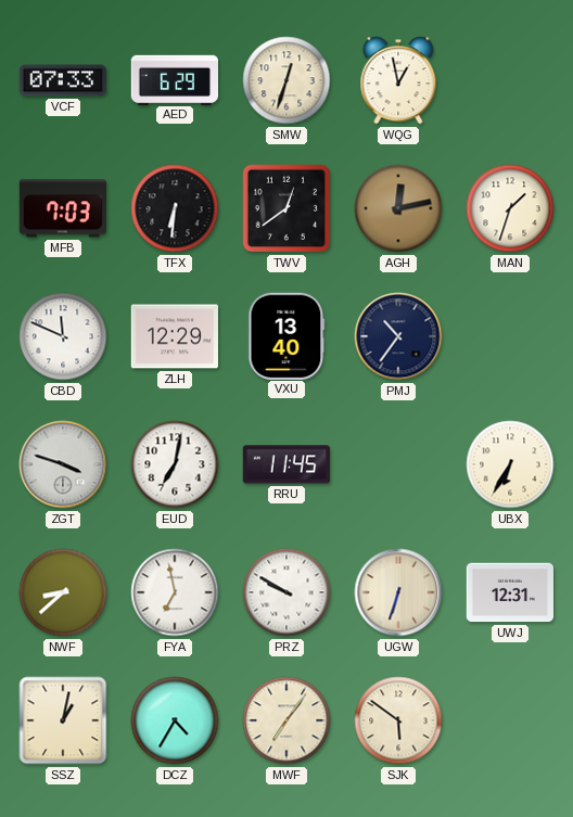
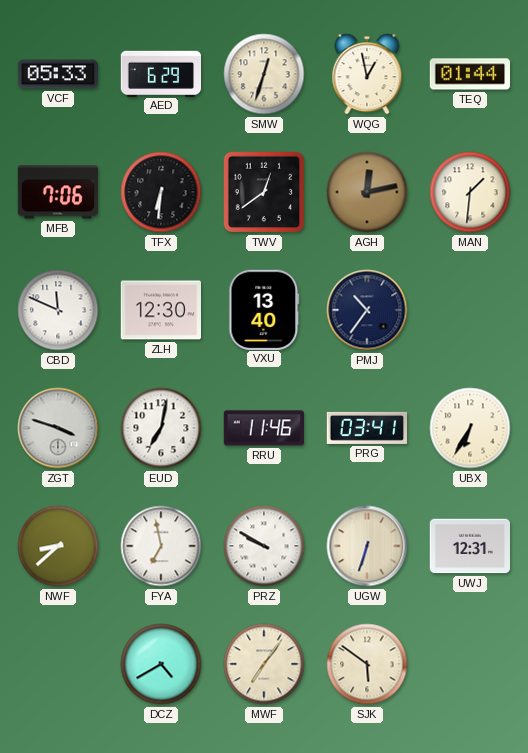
VCF: 07:33 -> 05:33 (57, 74)
TEQ: none -> 01:44 (470, 74)
MFB: 7:03 -> 7:06 (58, 192)
MAN: 1:33 -> 1:31 (470, 192)
ZLH: 12:29 -> 12:30 (160, 310)
RRU: 11:45 -> 11:46 (263, 428)
PRG: none -> 03:41 (367, 428)
SSZ: 1:02 -> none (63, 720)
DCZ: 4:35 -> 4:40 (161, 664)
